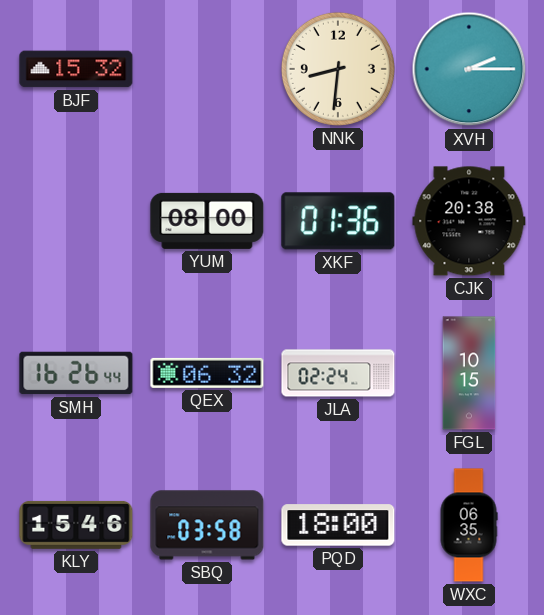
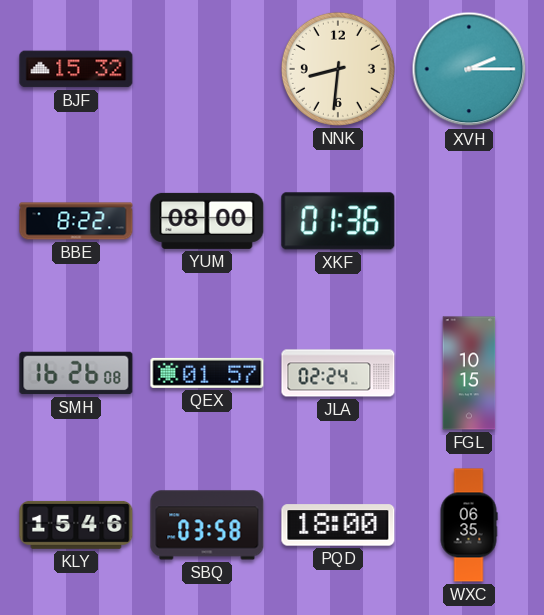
BBE: none -> 8:22 (76, 221)
CJK: 20:38 -> none (469, 221)
SMH: 16:26:44 -> 16:26:08 (76, 373)
QEX: 06:32 -> 01:57 (207, 373)
